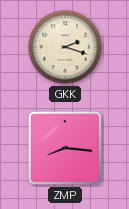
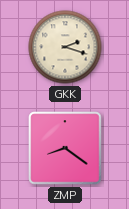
ZMP: 8:16 -> 8:21 (65, 148)
